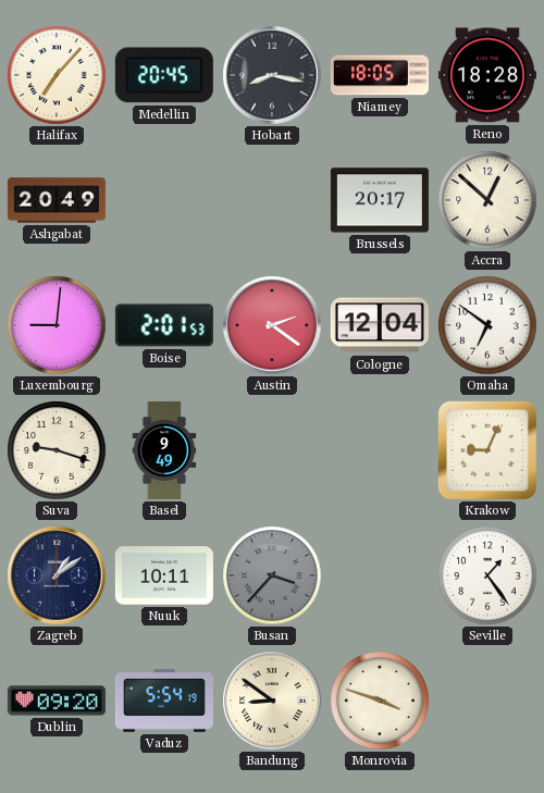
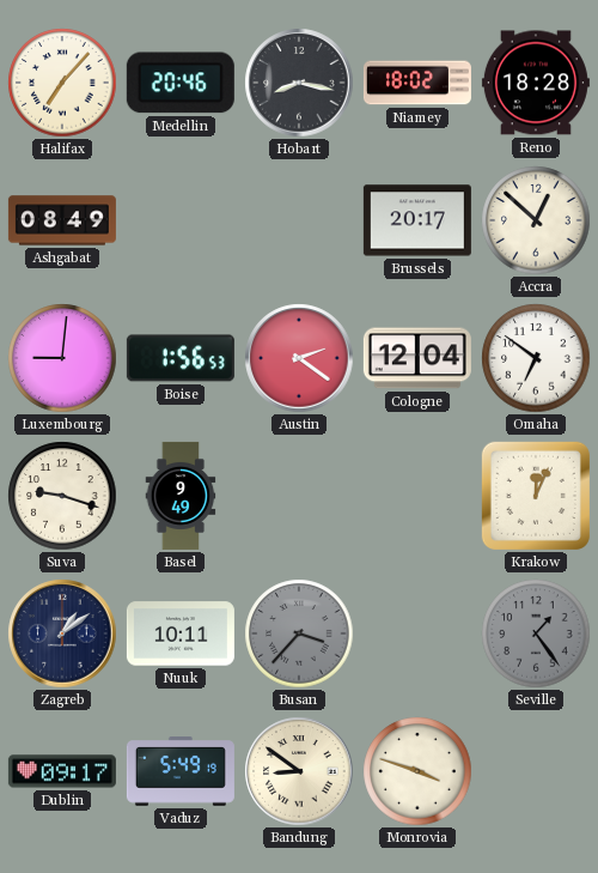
Medellin: 20:45 -> 20:46 (181, 83)
Niamey: 18:05 -> 18:02 (417, 83)
Ashgabat: 20:49 -> 08:49 (62, 220)
Boise: 2:01 -> 1:56 (181, 358)
Krakow: 9:04 -> 12:04 (536, 496)
Seville dial: white -> grey (536, 633)
Dublin: 09:20 -> 09:17 (62, 771)
Vaduz: 5:54 -> 5:49 (181, 772)
